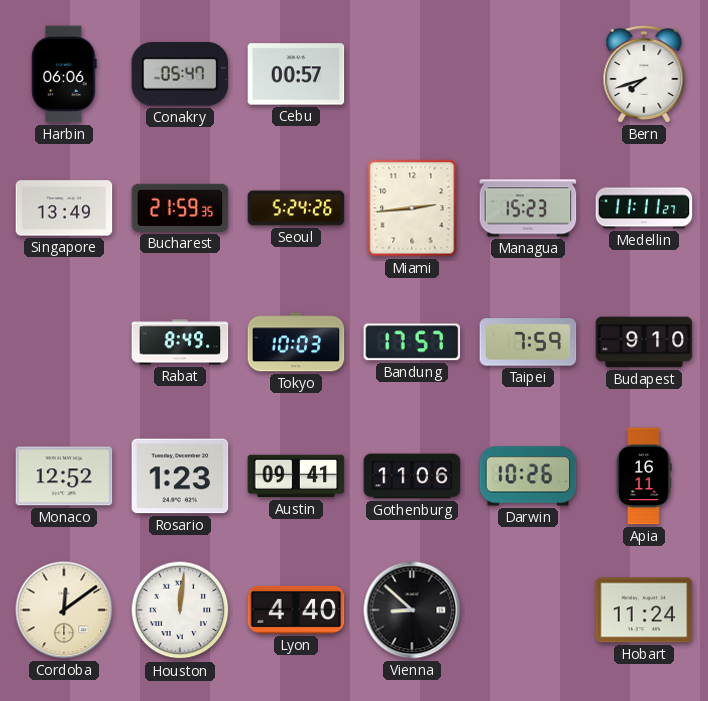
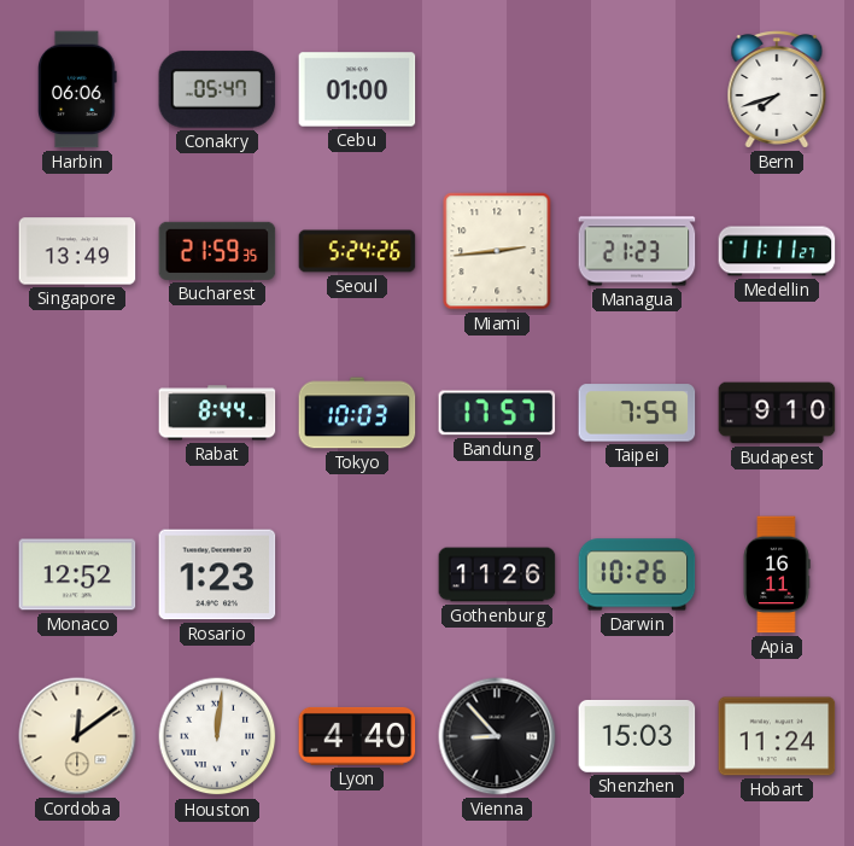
Cebu: 00:57 -> 01:00 (357, 89)
Managua: 15:23 -> 21:23 (637, 251)
Rabat: 8:49 -> 8:44 (217, 413)
Austin: 09:41 -> none (296, 476)
Gothenburg: 11:06 -> 11:26 (497, 574)
Vienna: 8:52 -> 8:53 (497, 736)
Shenzhen: none -> 15:03 (637, 736)
